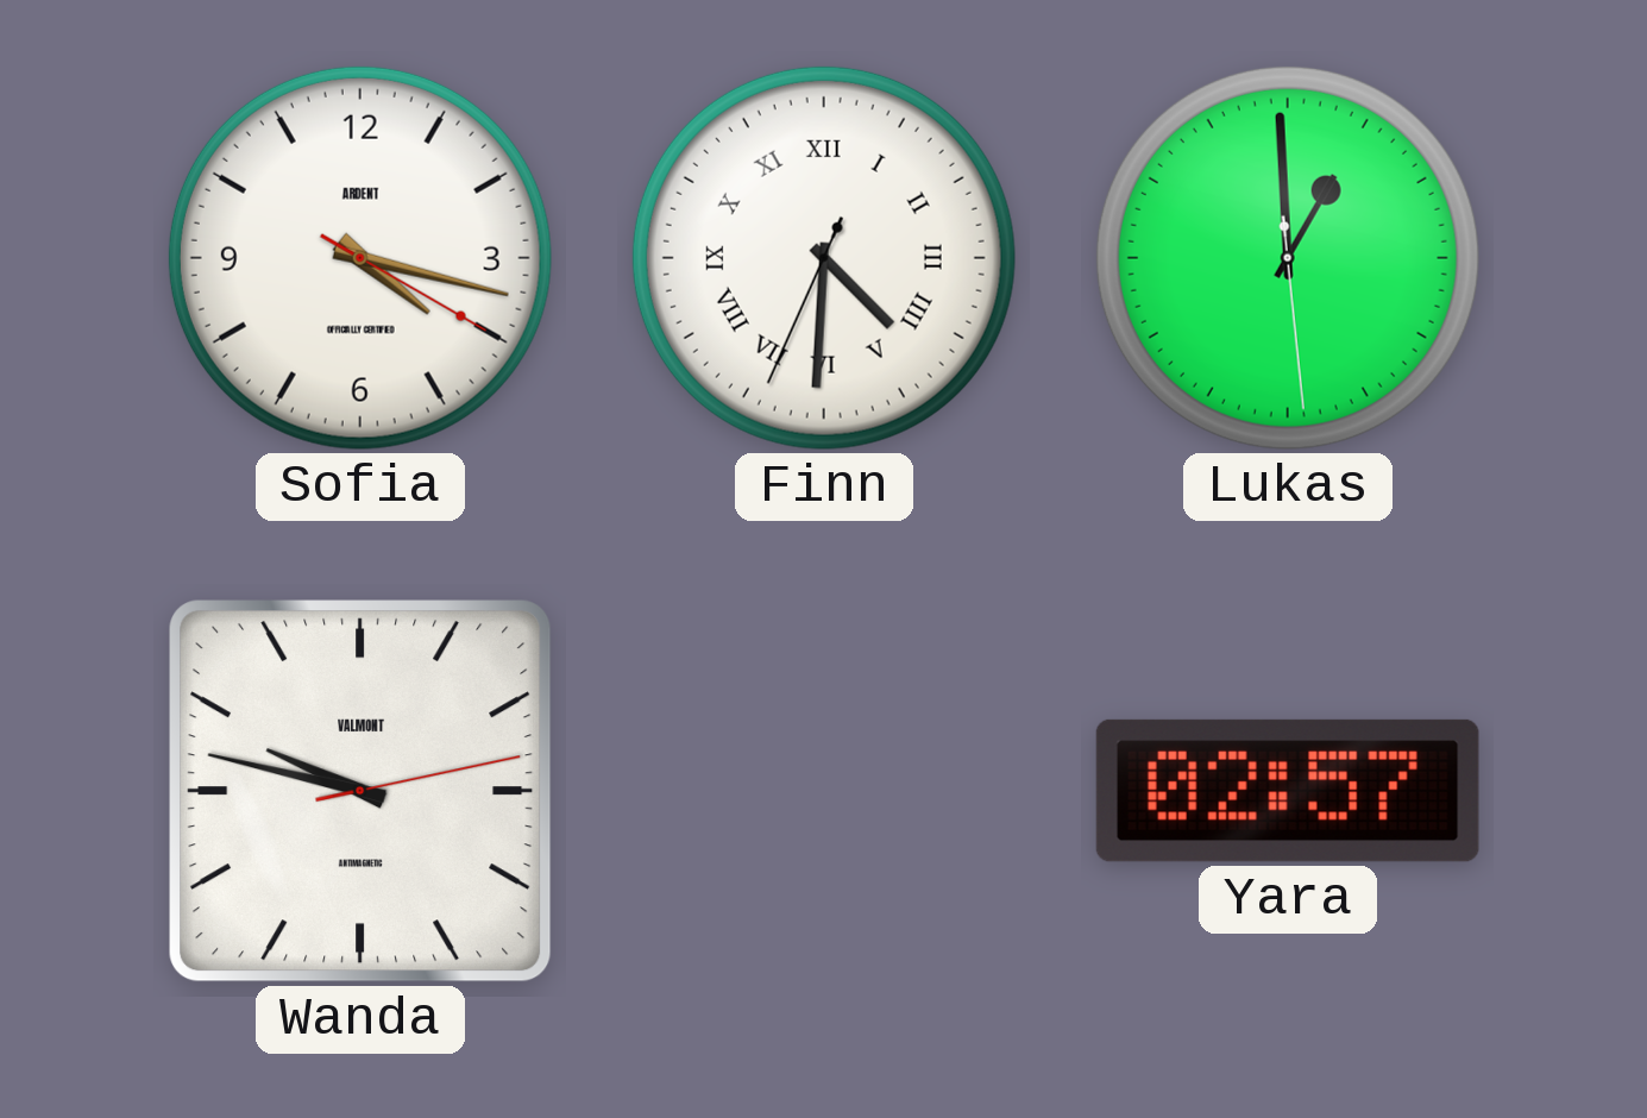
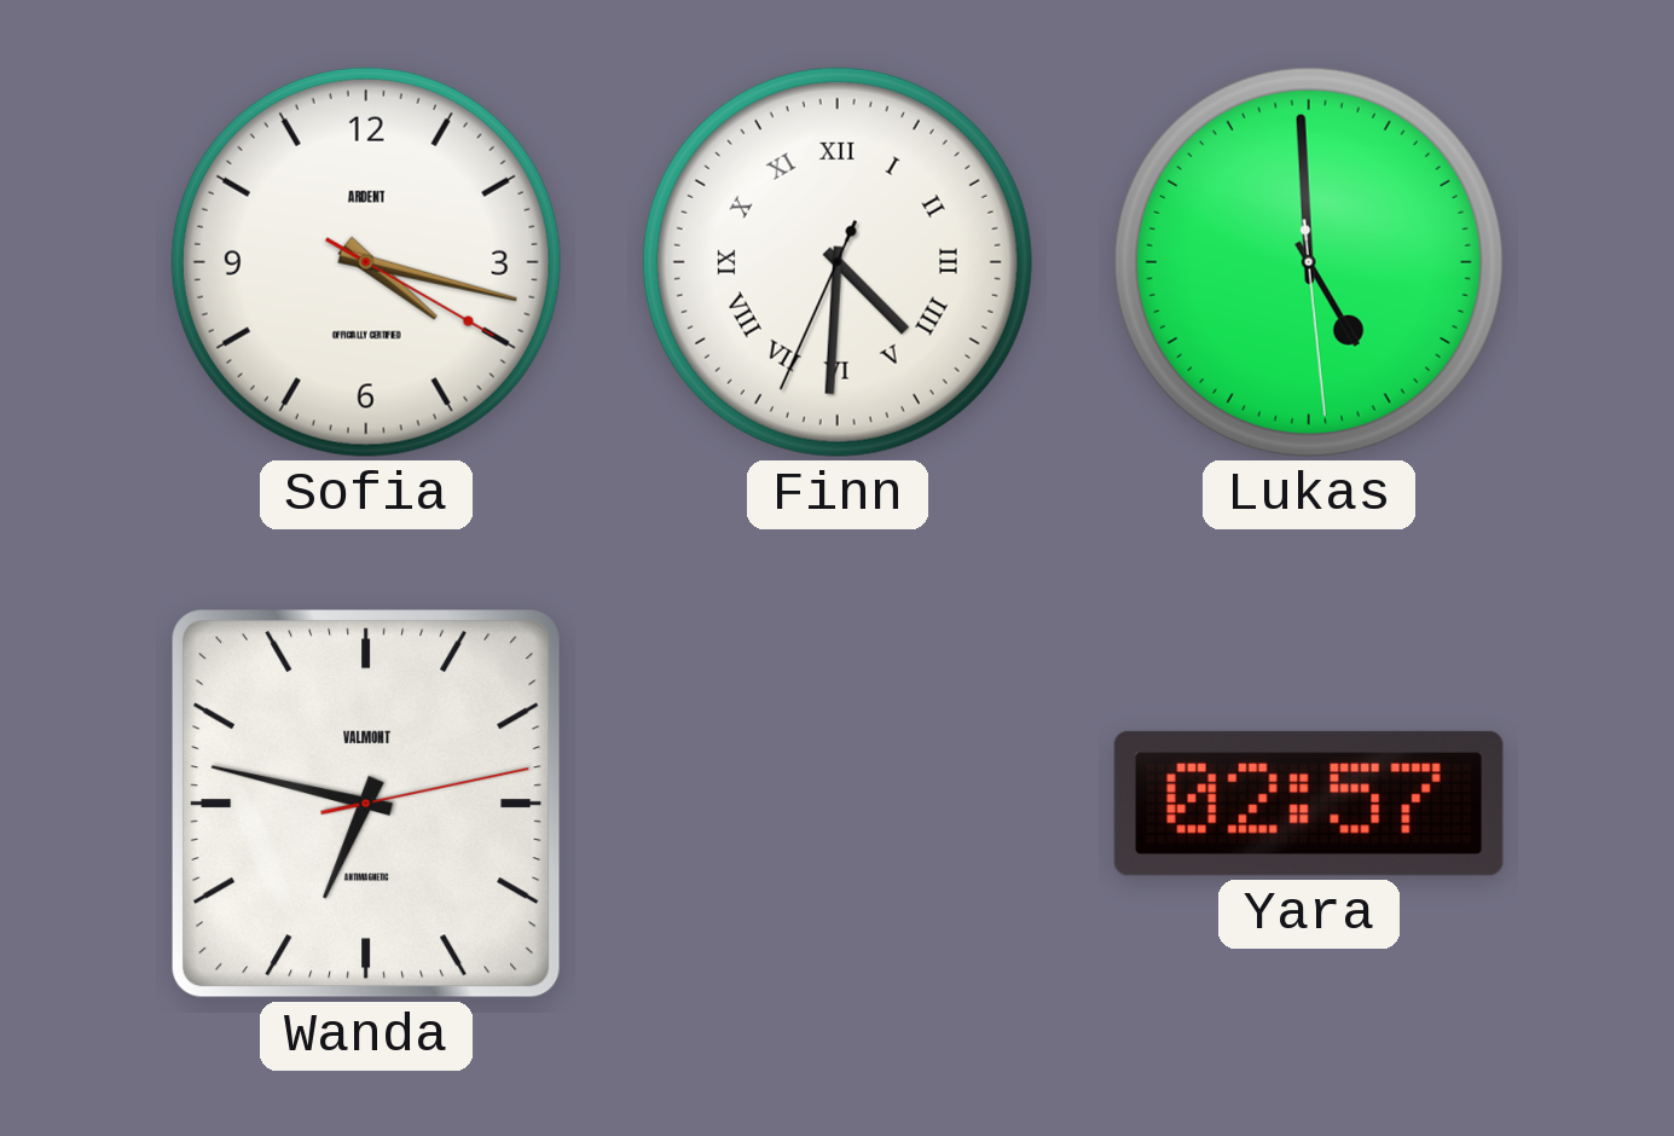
Lukas: 12:59 -> 4:59 (1309, 262)
Wanda: 9:47 -> 6:47 (366, 804)
